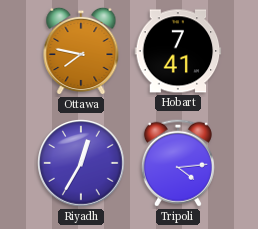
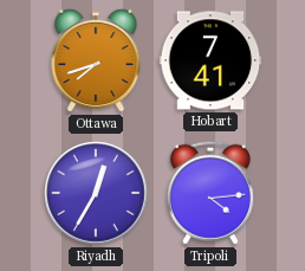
Ottawa: 7:47 -> 7:42 (96, 60)
